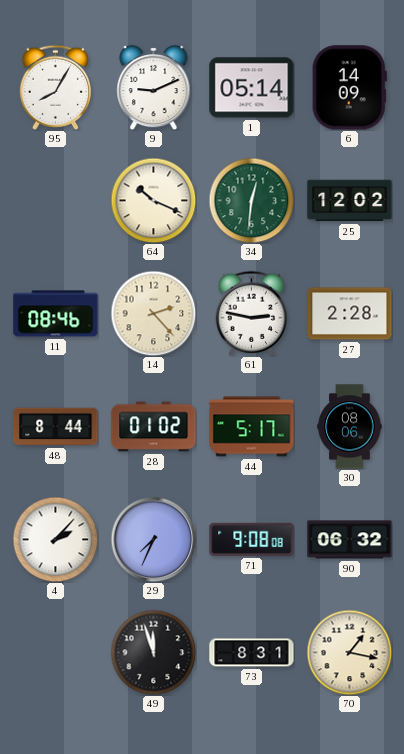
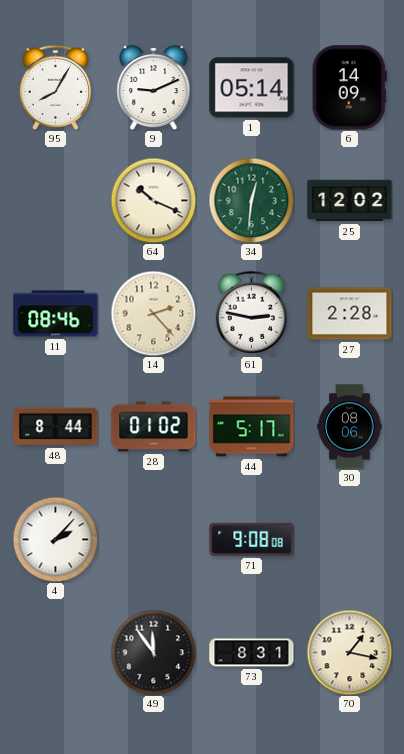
29: 7:34 -> none (153, 539)
90: 06:32 -> none (350, 540)
49: 11:57 -> 11:54 (153, 652)
